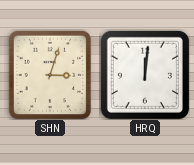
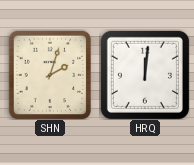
SHN: 3:03 -> 2:03 (49, 75)
